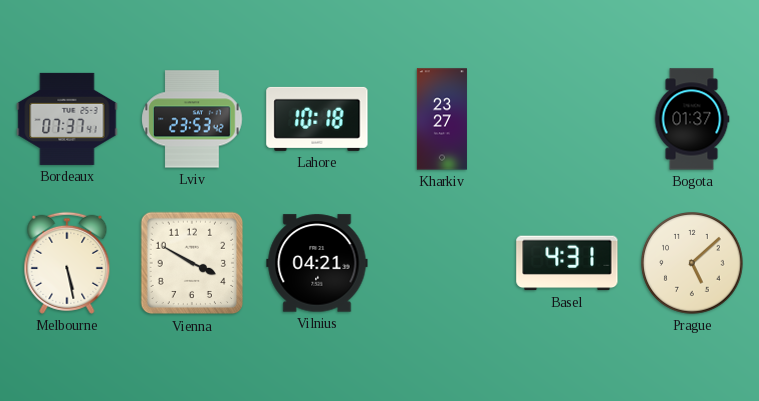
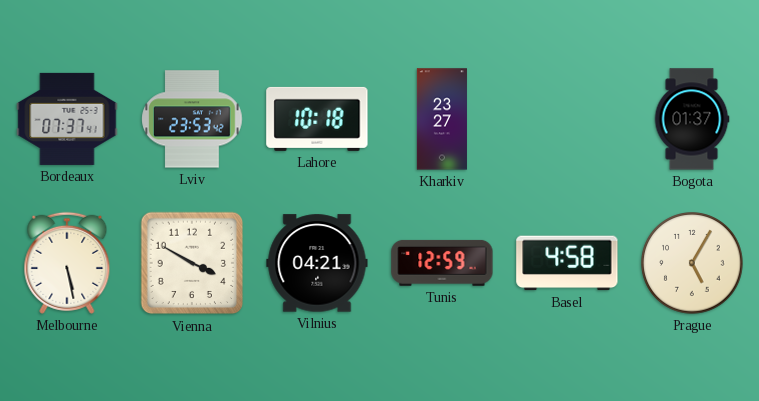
Tunis: none -> 12:59 (442, 263)
Basel: 4:31 -> 4:58 (567, 263)
Prague: 5:08 -> 5:05 (692, 263)
